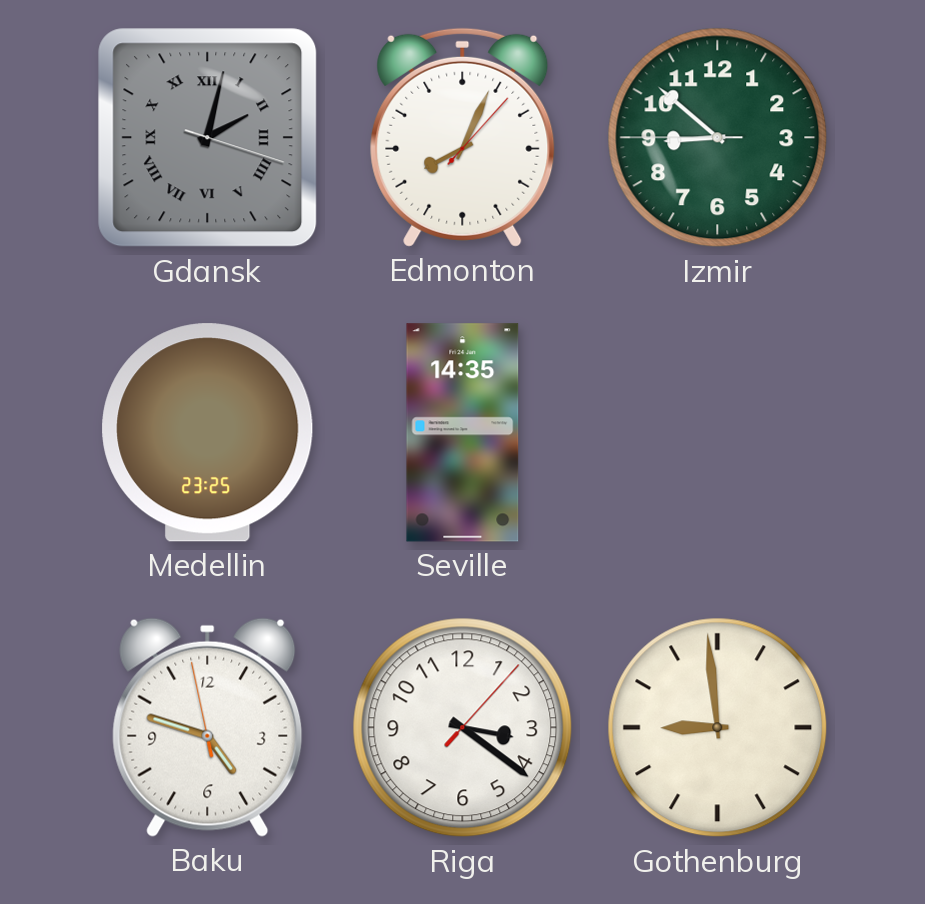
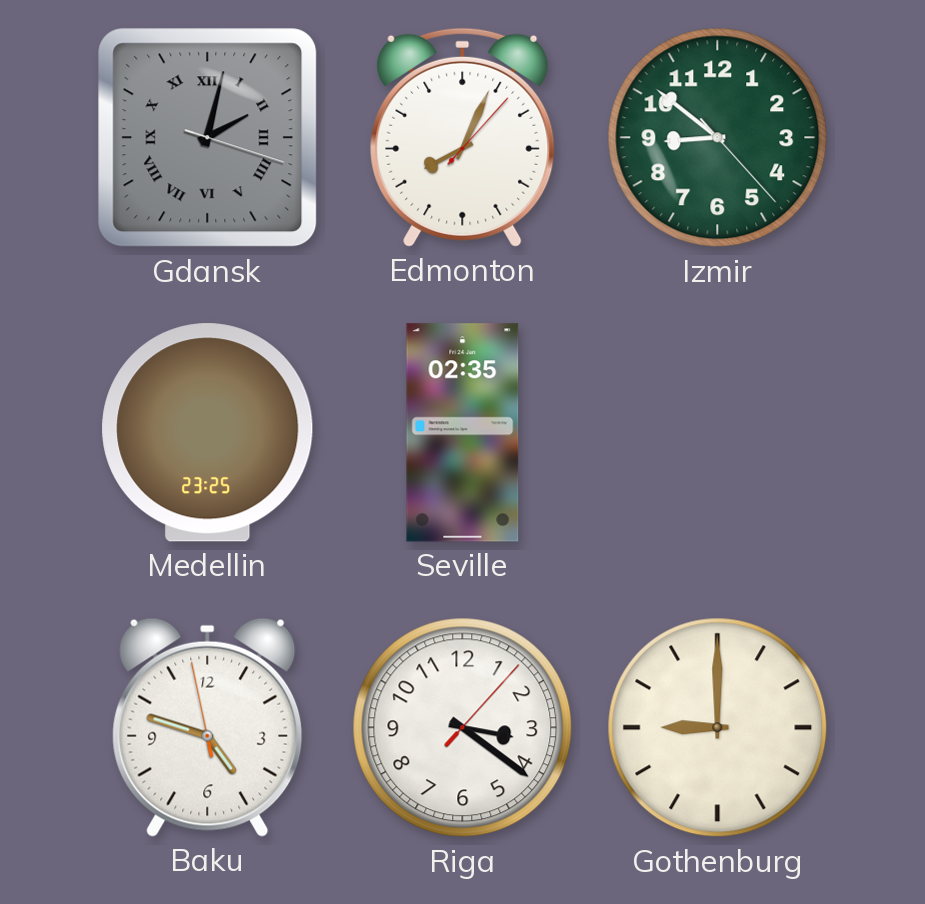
Izmir: 8:51:45 -> 8:51:23 (718, 138)
Seville: 14:35 -> 02:35 (463, 433)
Gothenburg: 8:59 -> 9:00 (718, 728)
